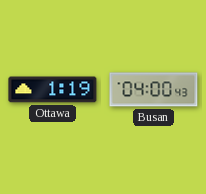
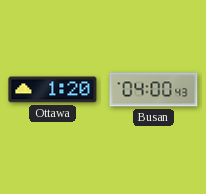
Ottawa: 1:19 -> 1:20 (53, 90)
